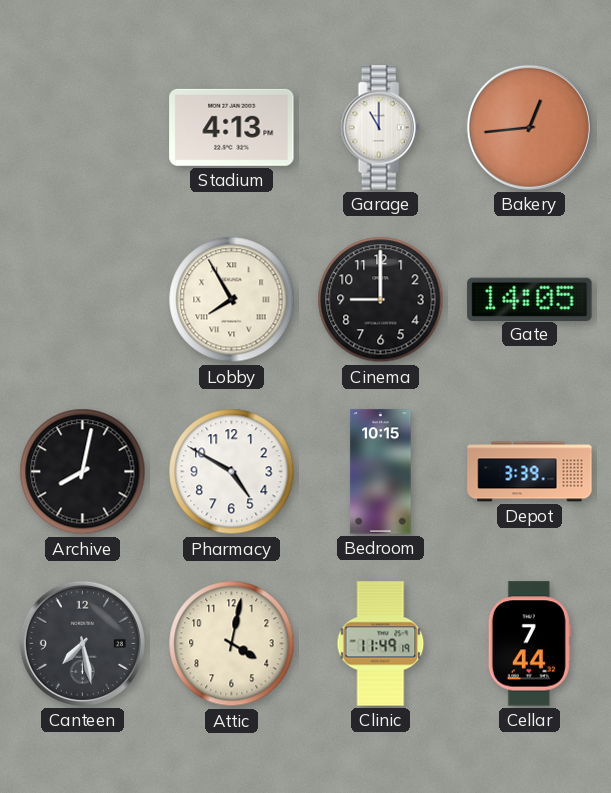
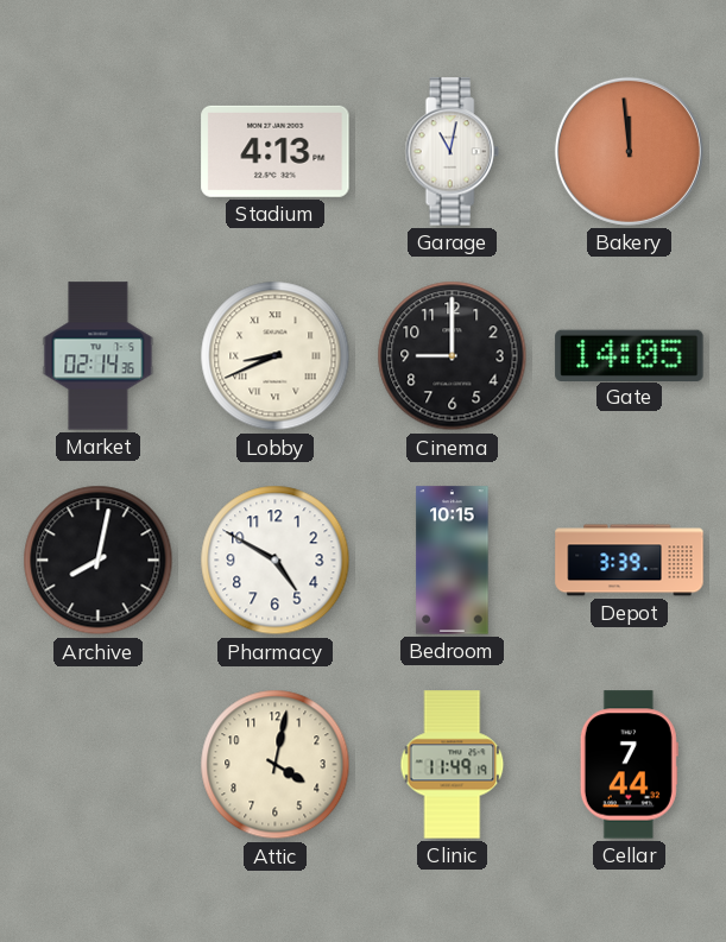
Garage: 11:00 -> 11:02 (452, 152)
Bakery: 12:44 -> 11:59 (629, 151)
Market: none -> 02:14 (99, 356)
Lobby: 7:55 -> 8:41 (276, 356)
Canteen: 7:28 -> none (82, 643)
